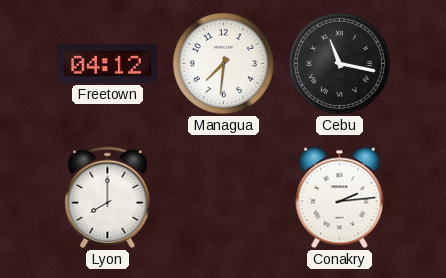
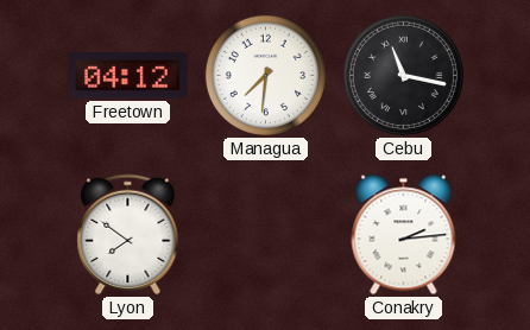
Lyon: 8:00 -> 7:51 (128, 235)
